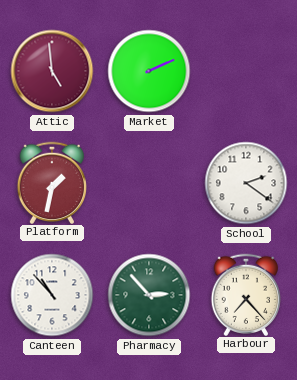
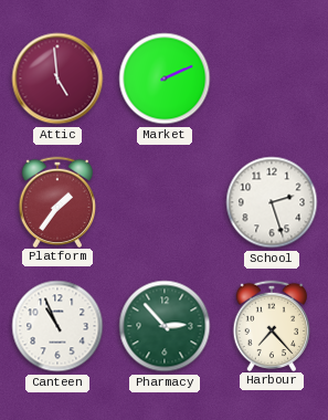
Platform: 1:32 -> 1:36 (57, 201)
School: 2:21 -> 2:27 (272, 202)
Canteen: 10:53 -> 10:56 (57, 326)
